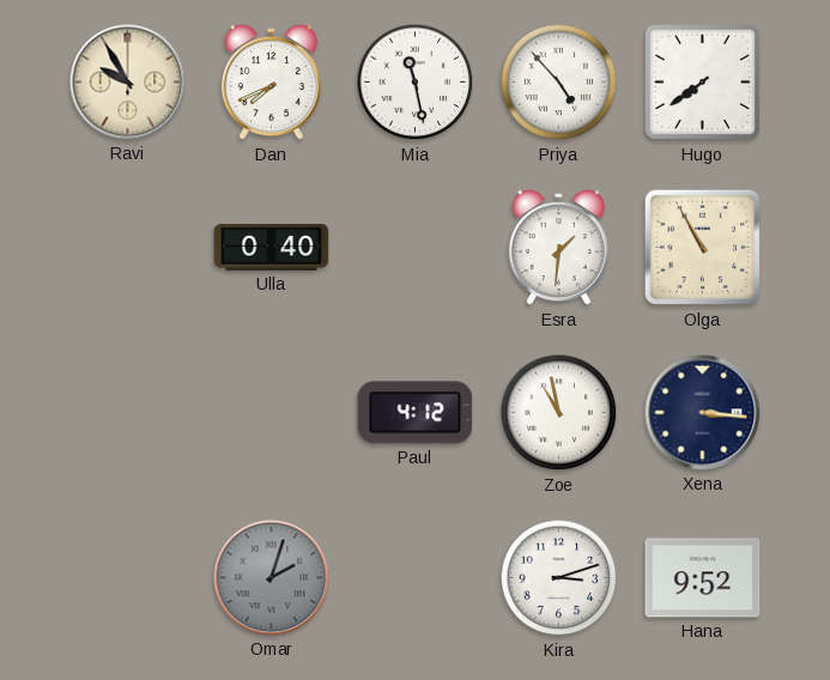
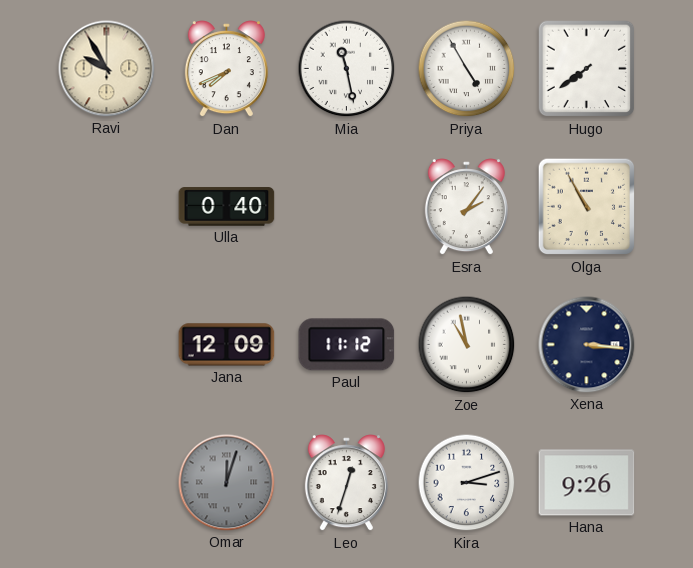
Priya: 4:53 -> 4:55 (467, 69)
Esra: 1:31 -> 2:06 (466, 207)
Jana: none -> 12:09 (227, 345)
Paul: 4:12 -> 11:12 (347, 345)
Omar: 2:03 -> 12:03 (227, 483)
Leo: none -> 12:33 (346, 483)
Hana: 9:52 -> 9:26 (587, 483)
